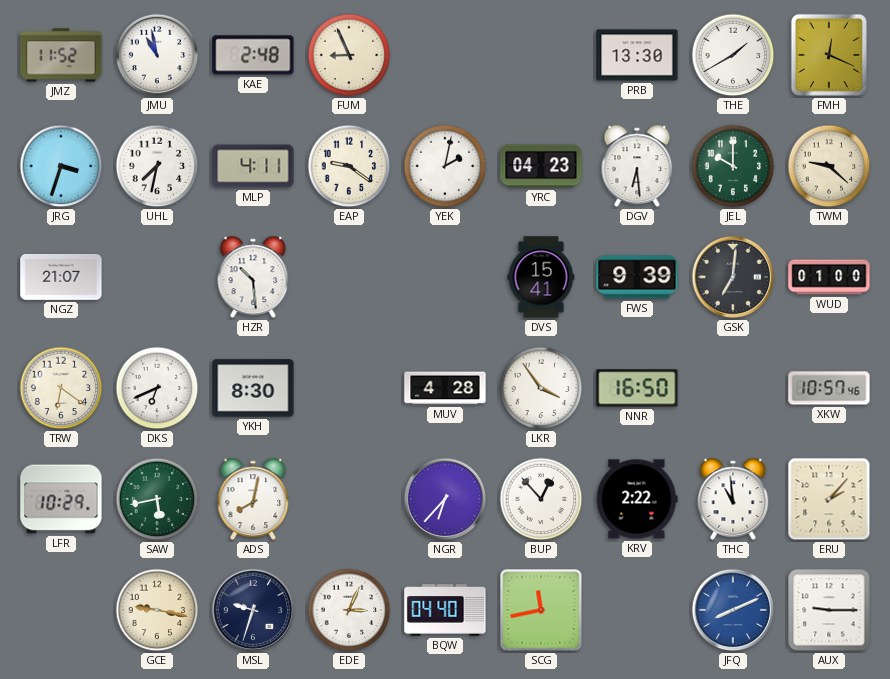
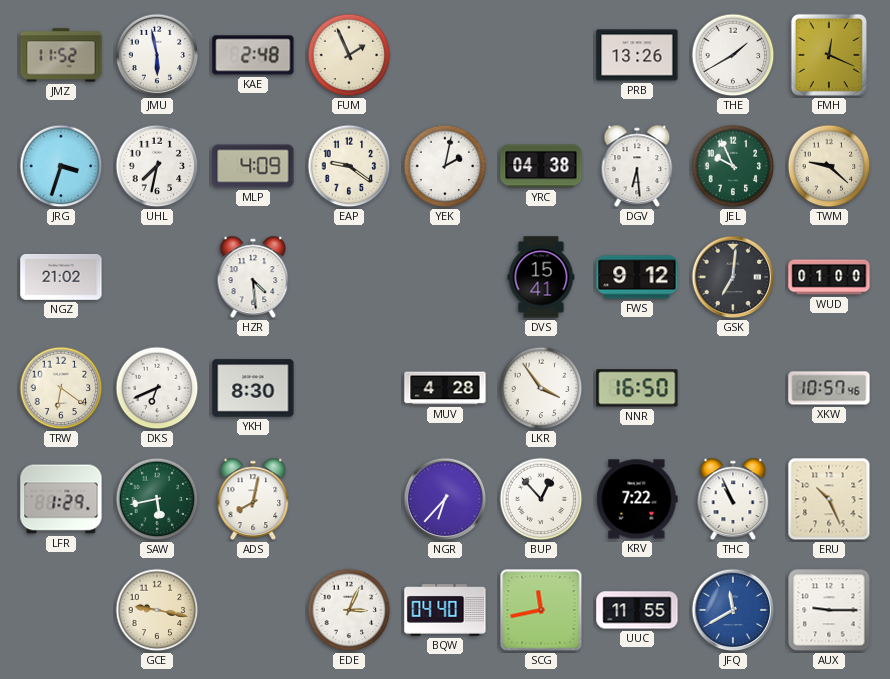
JMU: 10:58 -> 5:58 (157, 55)
FUM: 8:56 -> 1:56 (349, 55)
PRB: 13:30 -> 13:26 (637, 55)
MLP: 4:11 -> 4:09 (253, 166)
YRC: 04:23 -> 04:38 (541, 166)
JEL: 10:00 -> 9:56 (733, 166)
NGZ: 21:07 -> 21:02 (61, 277)
HZR: 10:29 -> 4:29 (253, 277)
FWS: 9:39 -> 9:12 (637, 277)
LFR: 10:29 -> 1:29 (61, 499)
KRV: 2:22 -> 7:22 (637, 499)
THC: 10:59 -> 10:56 (733, 499)
ERU: 2:07 -> 10:26 (829, 499)
MSL: 9:33 -> none (253, 610)
UUC: none -> 11:55 (637, 610)
JFQ: 8:11 -> 11:40 (733, 610)
